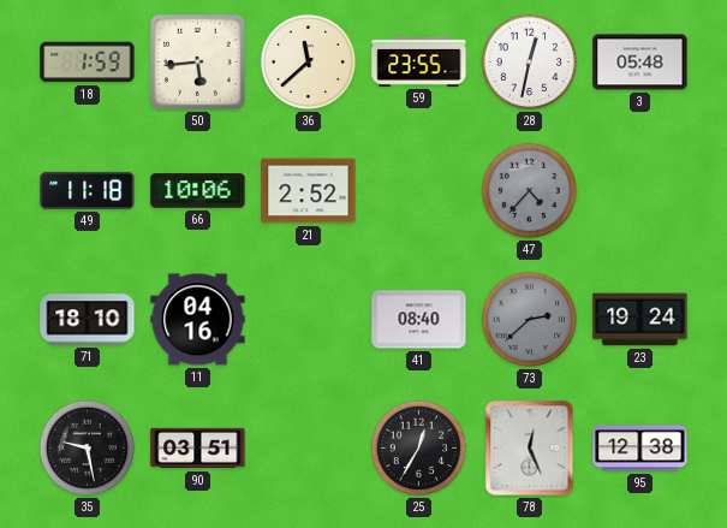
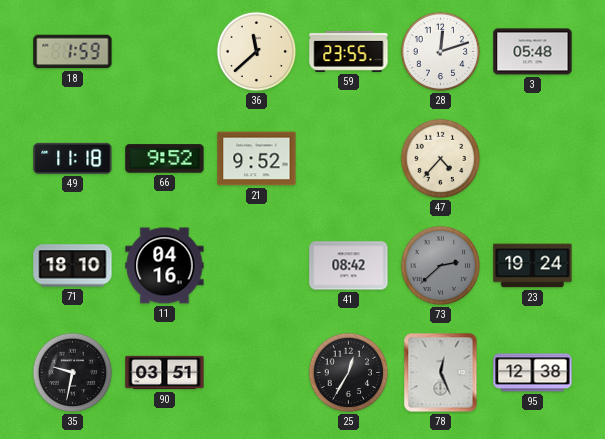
50: 5:44 -> none (198, 63)
28: 12:32 -> 12:12 (441, 52)
66: 10:06 -> 9:52 (165, 159)
21: 2:52 -> 9:52 (257, 159)
47 dial: grey -> cream (441, 159)
41: 08:40 -> 08:42 (349, 266)
35: 9:28 -> 9:32 (73, 373)
